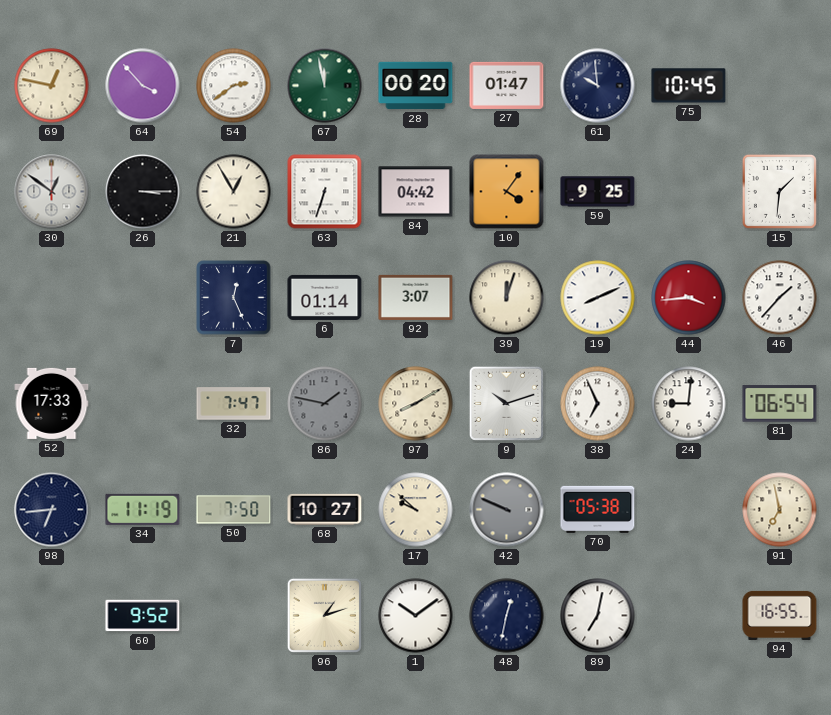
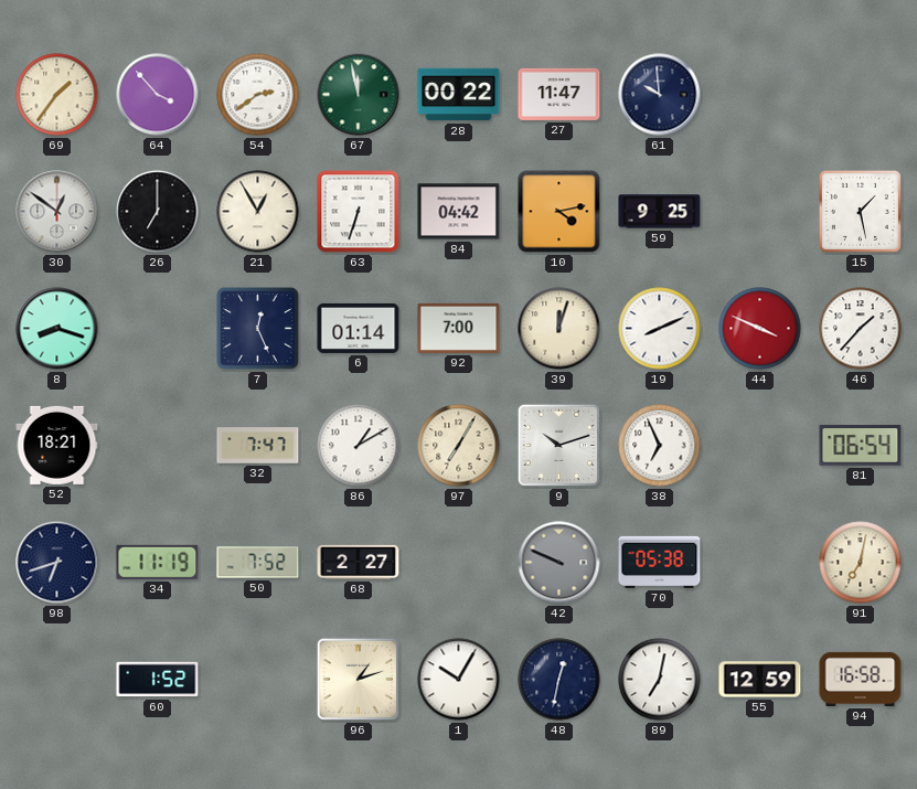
69: 12:47 -> 1:36 (57, 95)
28: 00:20 -> 00:22 (459, 95)
27: 01:47 -> 11:47 (559, 94)
75: 10:45 -> none (689, 86)
26: 3:15 -> 7:00 (158, 212)
10: 4:06 -> 4:13 (559, 212)
15: 1:31 -> 1:28 (860, 211)
8: none -> 8:18 (57, 329)
92: 3:07 -> 7:00 (459, 328)
44: 3:44 -> 3:49 (760, 329)
52: 17:33 -> 18:21 (57, 445)
86: 1:47 -> 1:10 (359, 446)
86 dial: grey -> white (359, 446)
97: 8:10 -> 7:05 (459, 446)
24: 9:01 -> none (689, 404)
98: 6:44 -> 6:42 (57, 563)
50: 7:50 -> 7:52 (258, 563)
68: 10:27 -> 2:27 (359, 562)
17: 9:52 -> none (416, 510)
91: 6:58 -> 7:02 (861, 563)
60: 9:52 -> 1:52 (158, 680)
1: 10:09 -> 10:05 (459, 680)
55: none -> 12:59 (760, 680)
94: 16:55 -> 16:58 (861, 679)
